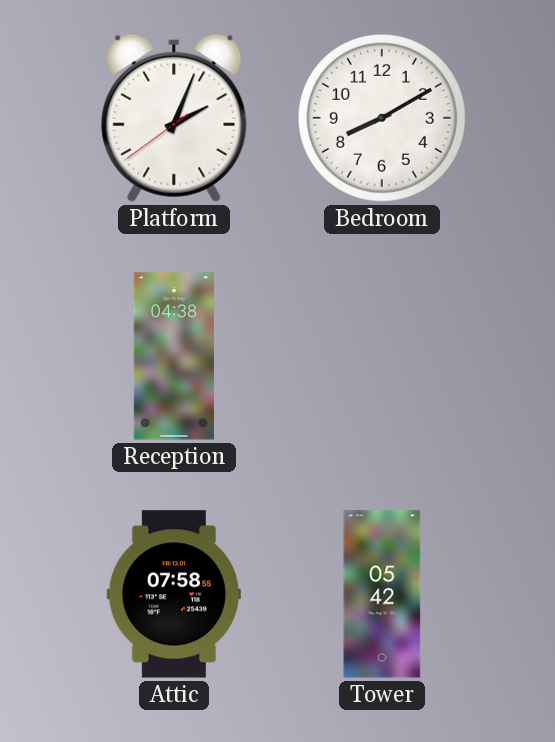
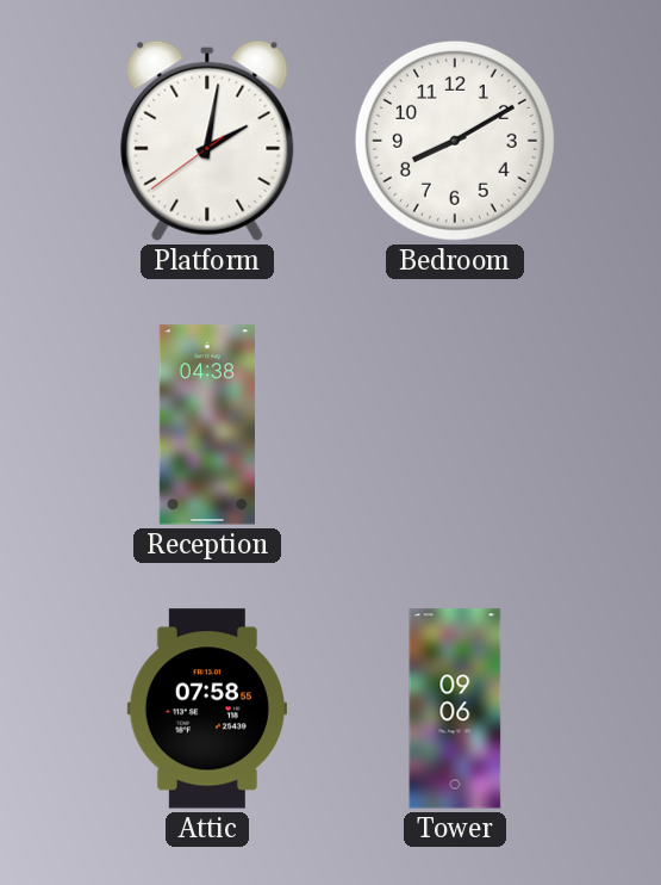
Platform: 2:03 -> 2:01 (207, 141)
Tower: 05:42 -> 09:06 (455, 708)
